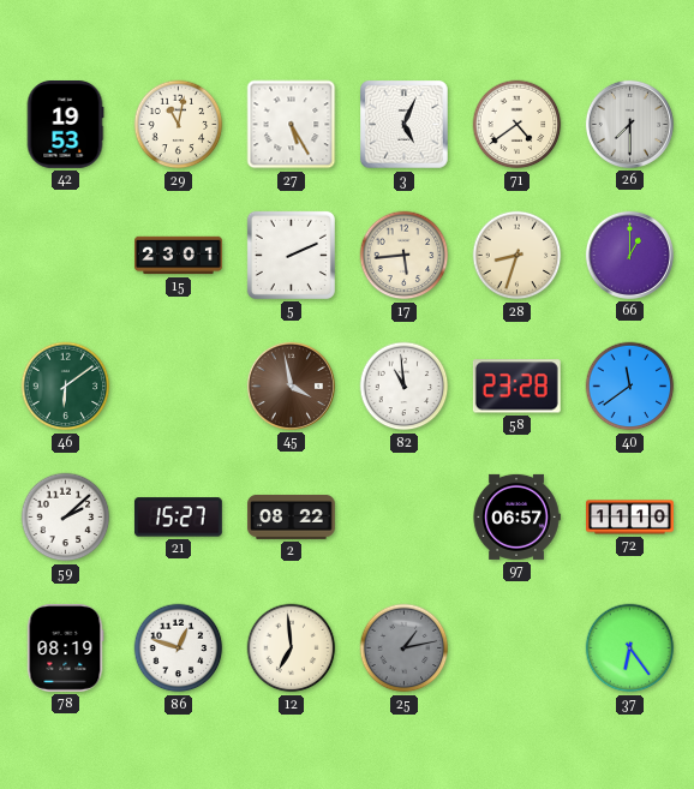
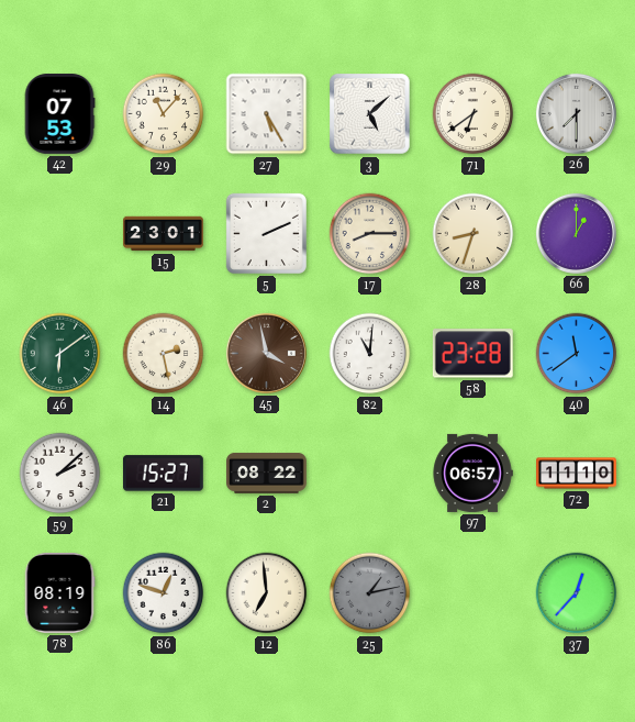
42: 19:53 -> 07:53 (59, 114)
29: 11:02 -> 11:07 (164, 114)
3: 5:04 -> 5:08 (370, 114)
71: 4:39 -> 6:39 (474, 114)
17: 5:44 -> 8:15 (370, 234)
14: none -> 2:28 (164, 354)
82: 10:59 -> 11:01 (370, 354)
37: 6:24 -> 12:37 (577, 593)
